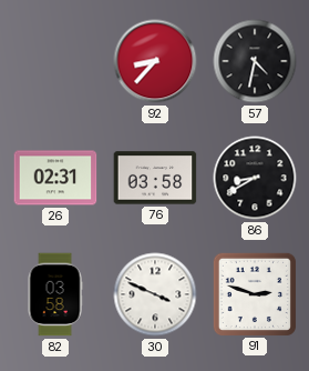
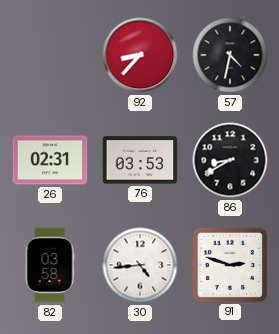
76: 03:58 -> 03:53 (140, 160)
30: 3:49 -> 4:44 (140, 265)
